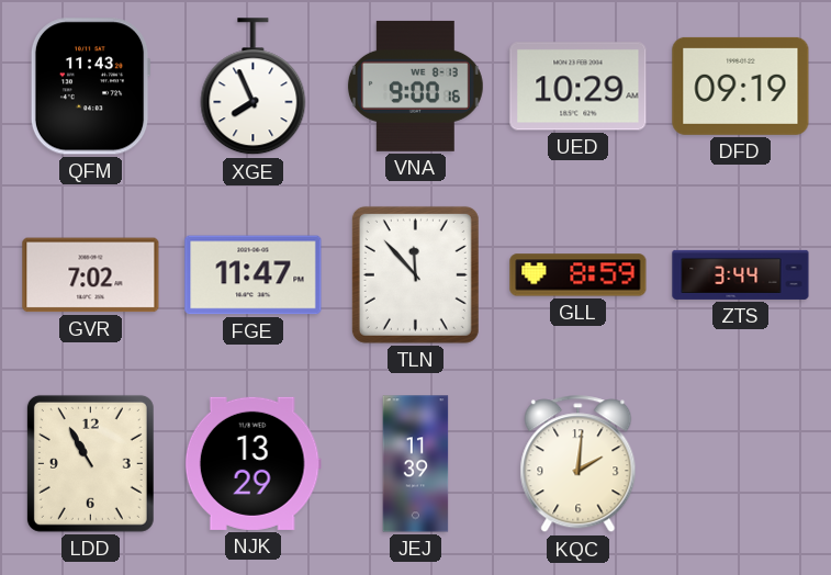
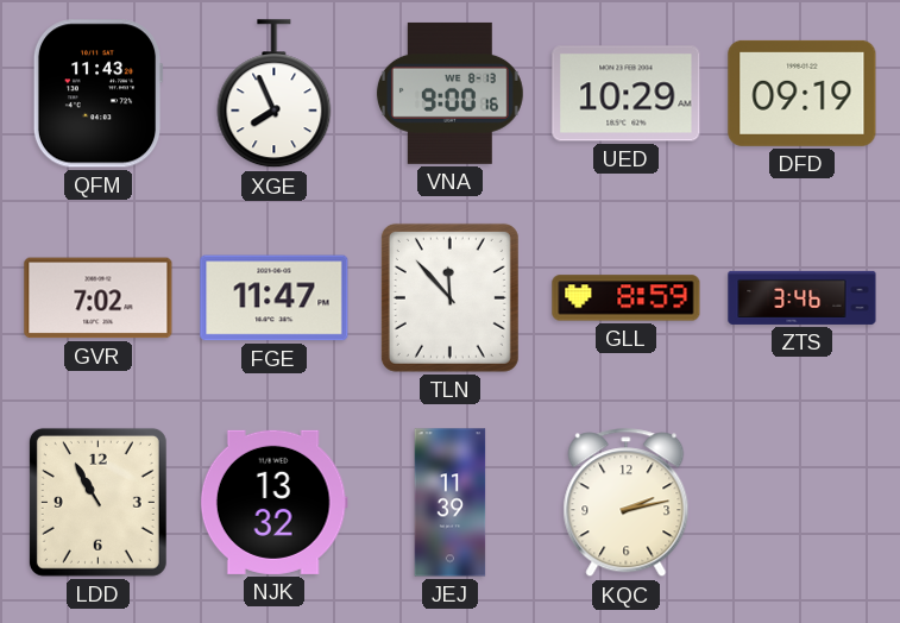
ZTS: 3:44 -> 3:46 (803, 297)
NJK: 13:29 -> 13:32 (273, 502)
KQC: 2:01 -> 2:13 (627, 503)
